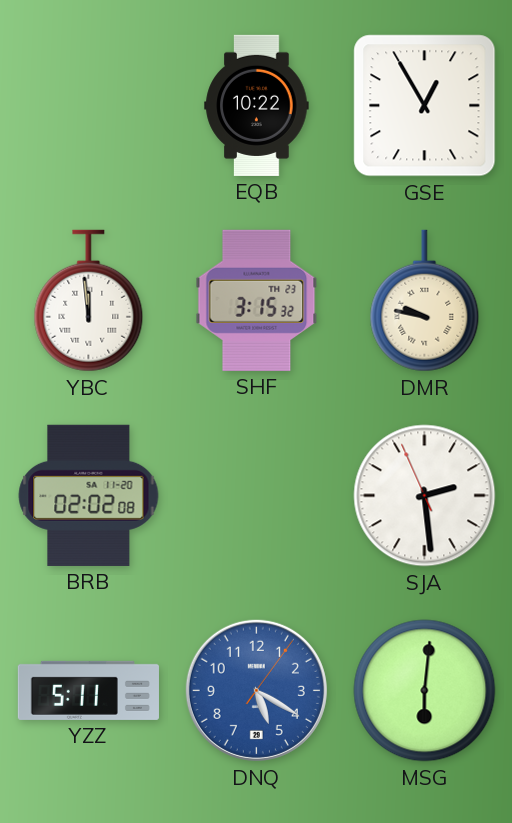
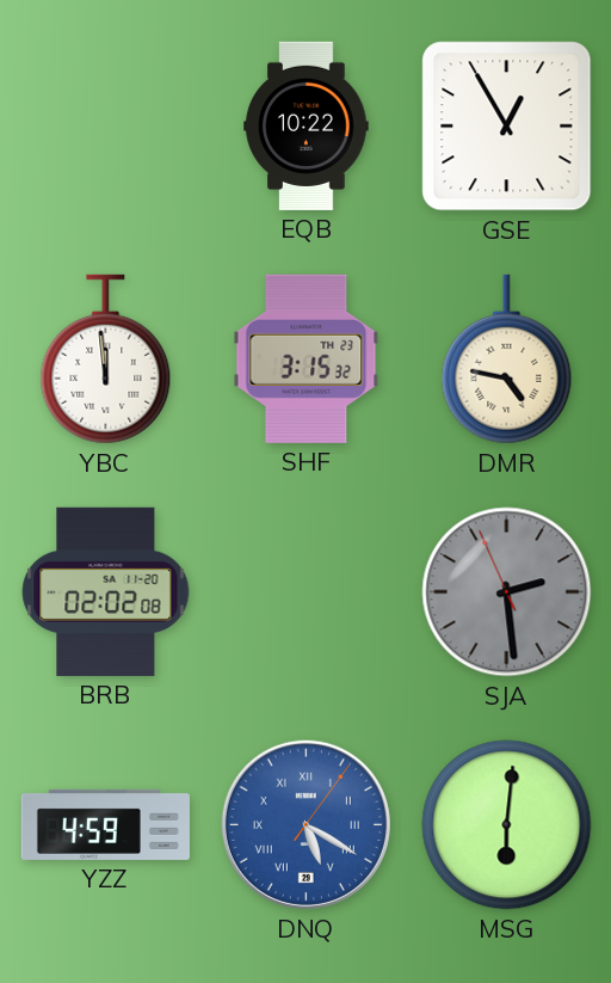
DMR: 9:47 -> 4:47 (507, 360)
SJA dial: white -> grey (507, 592)
YZZ: 5:11 -> 4:59 (105, 824)
DNQ numerals: Arabic -> Roman (305, 824)
